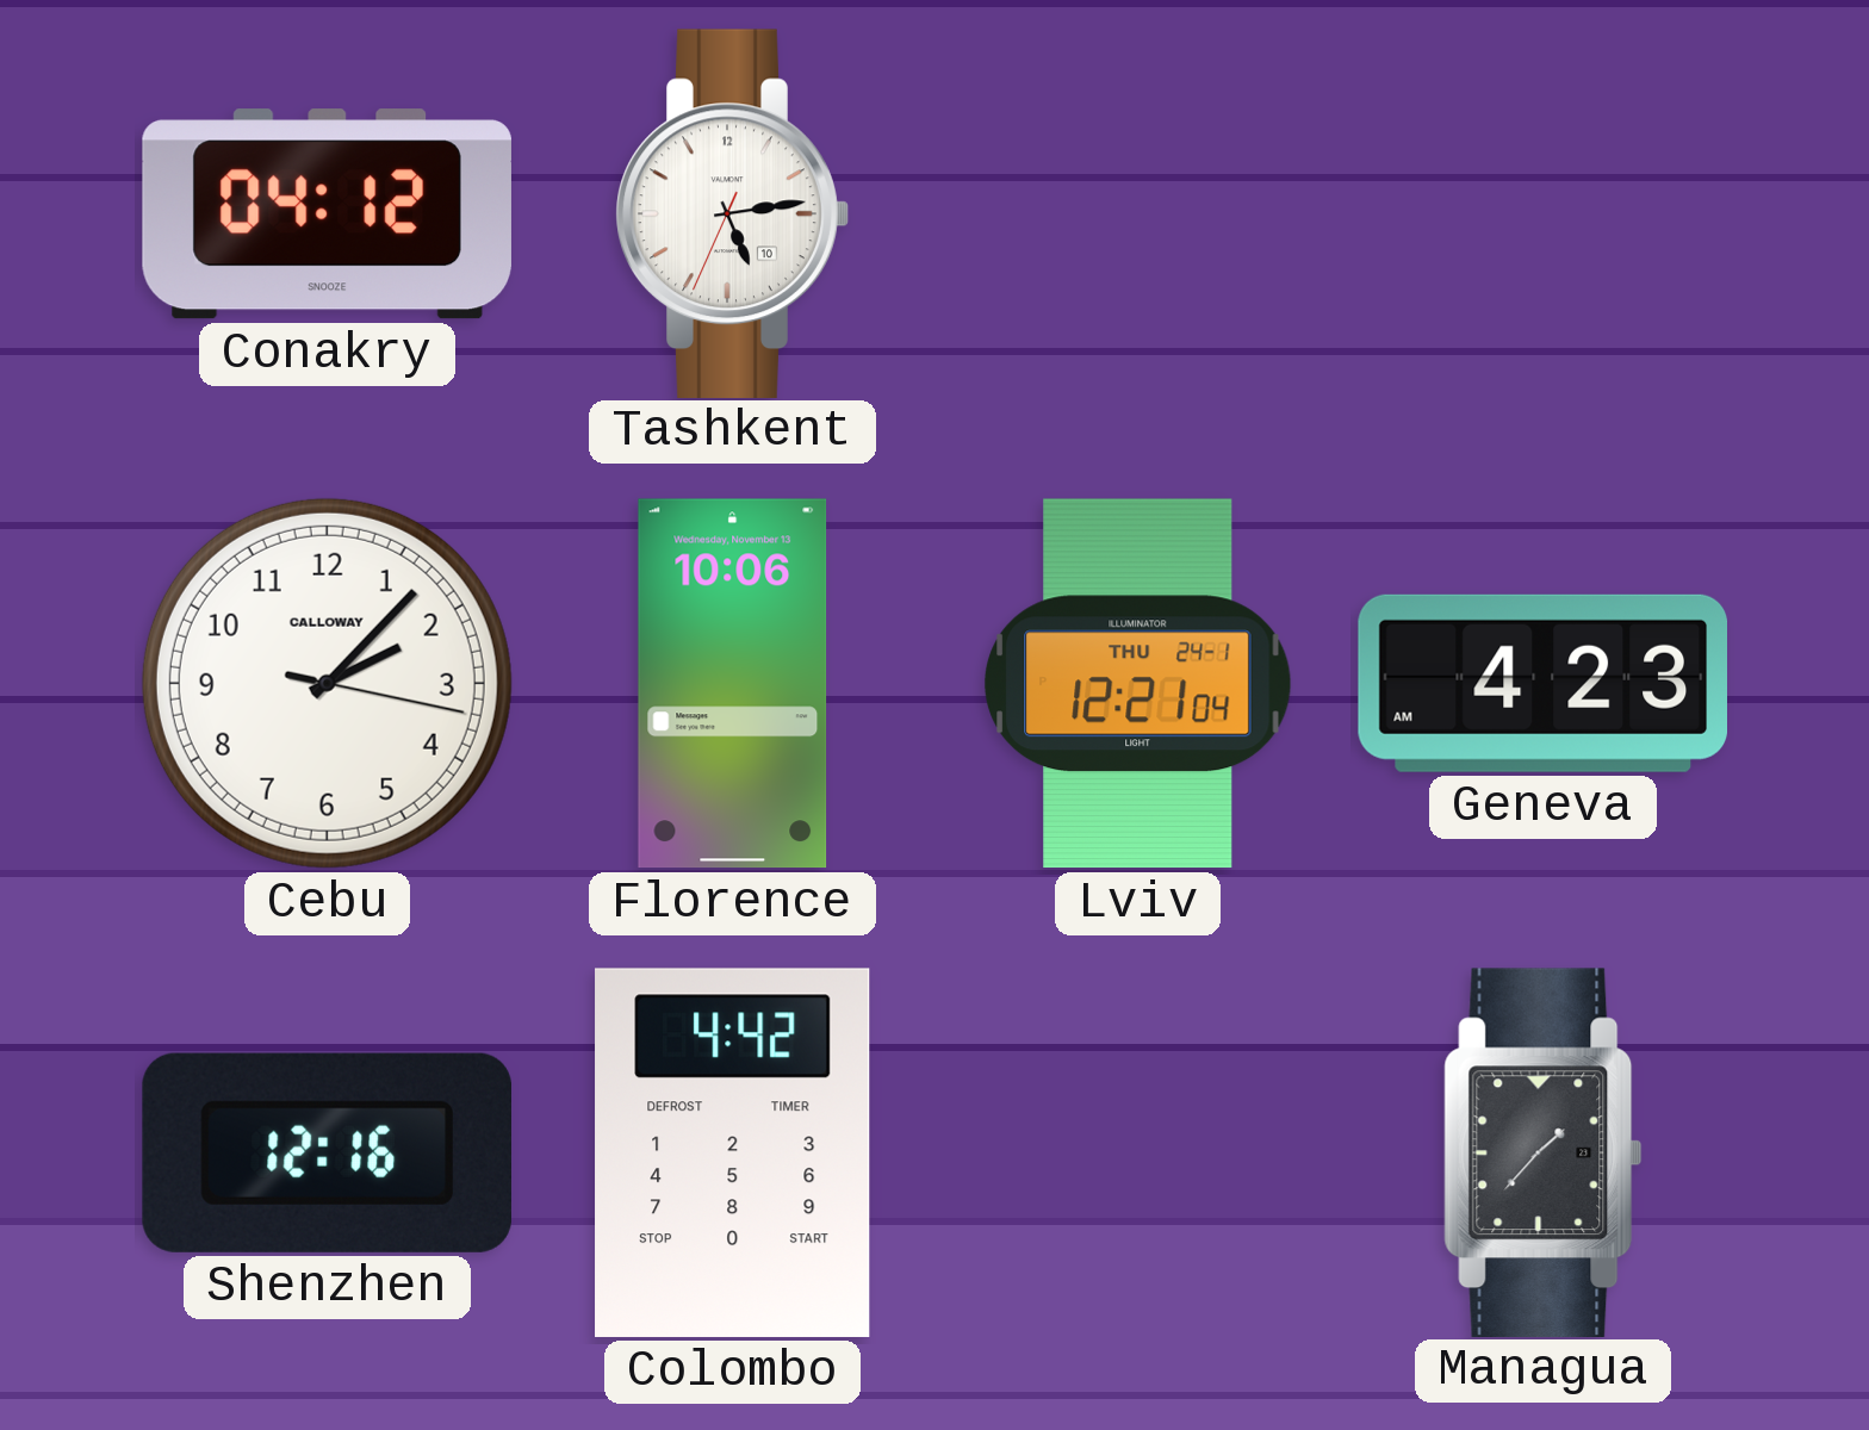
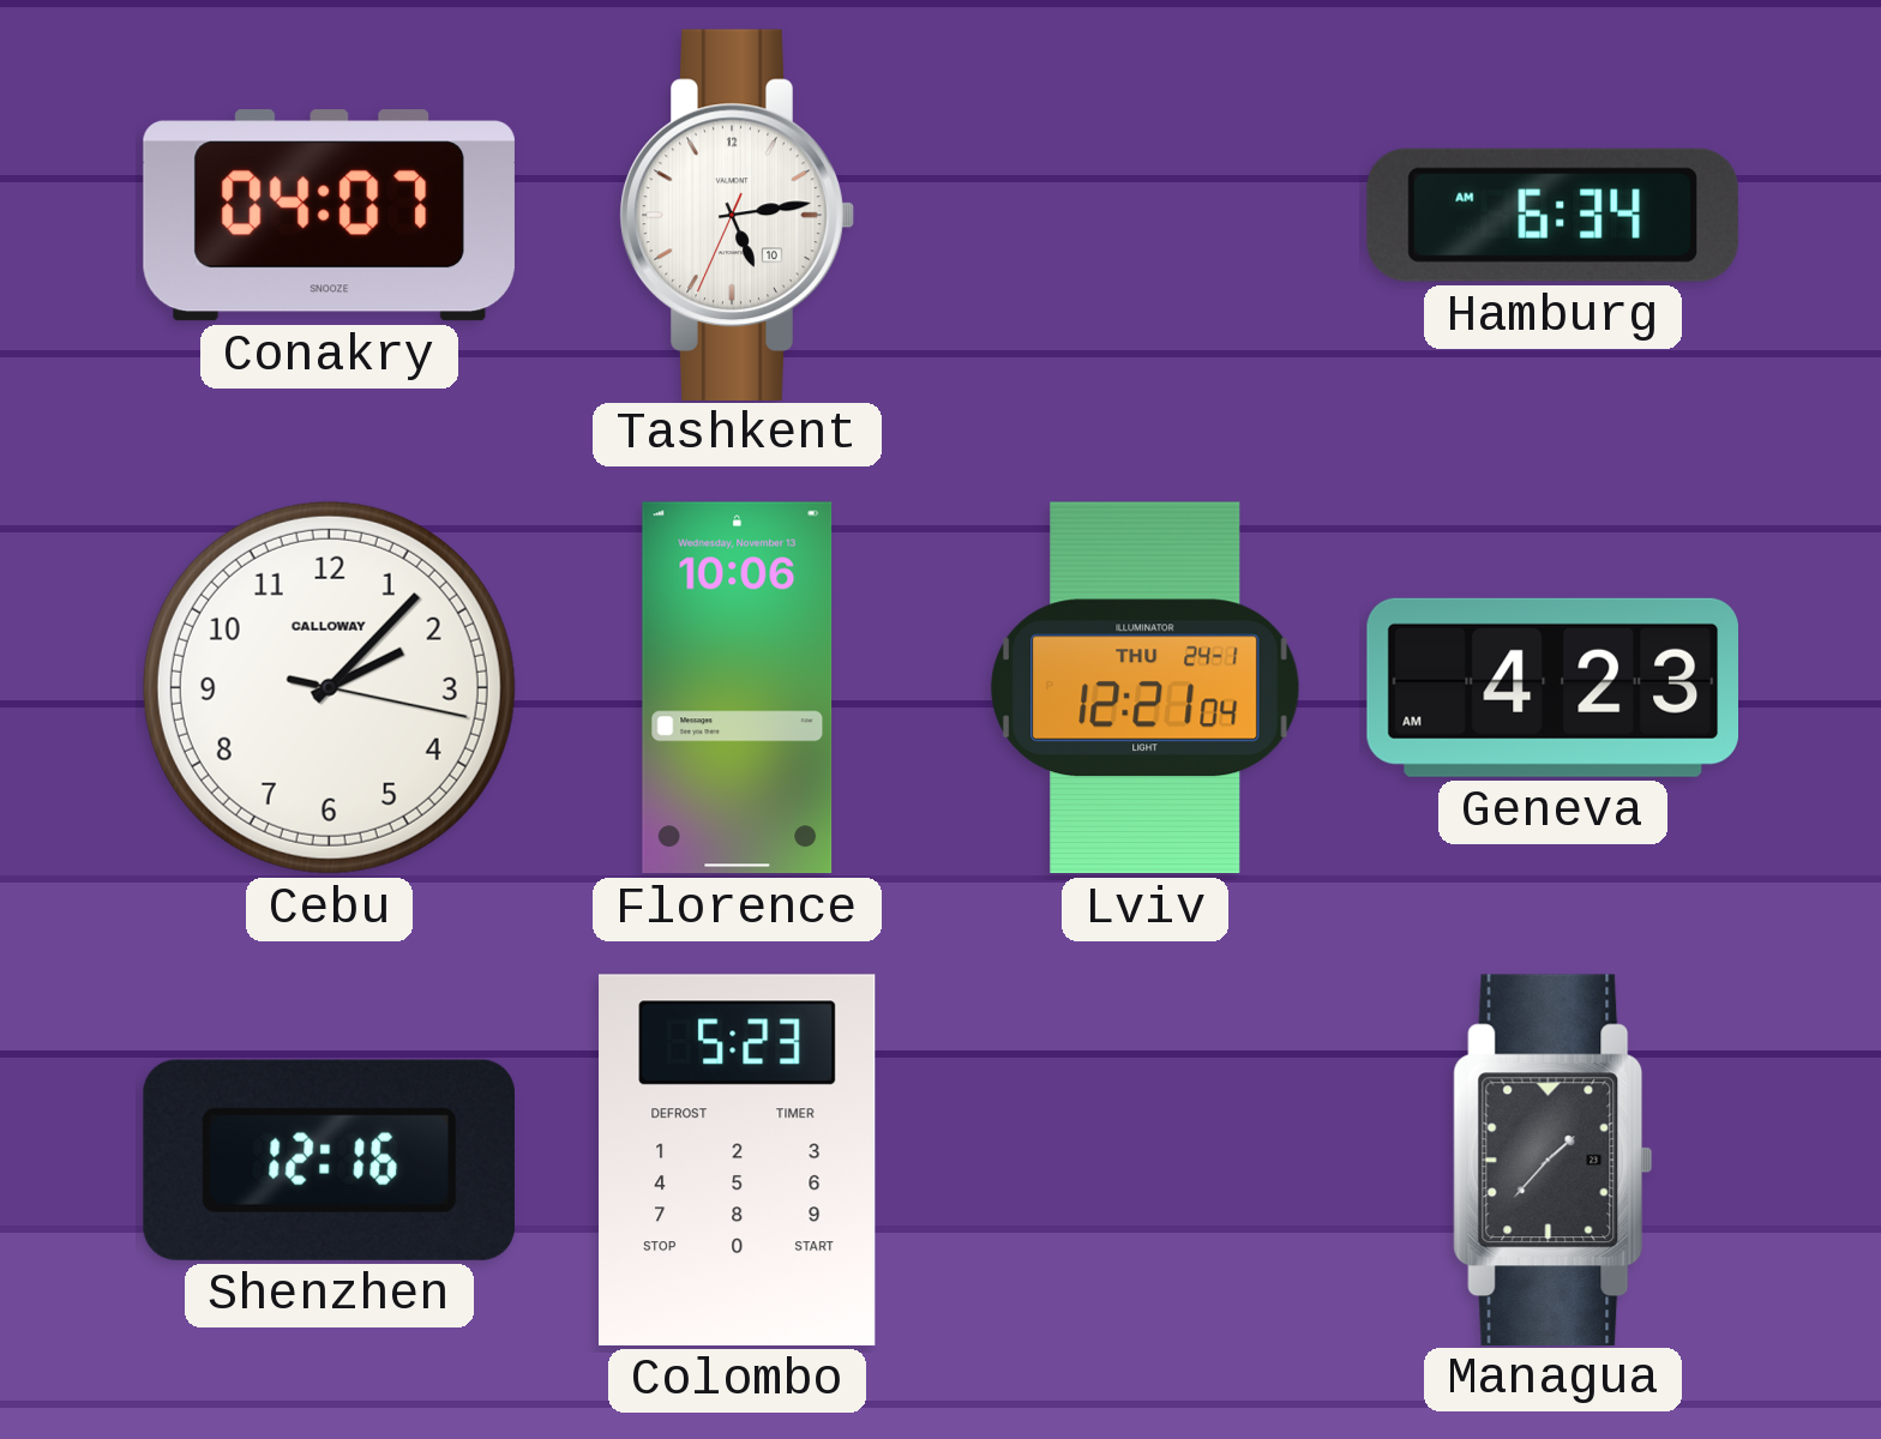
Conakry: 04:12 -> 04:07 (329, 216)
Hamburg: none -> 6:34 (1552, 215)
Colombo: 4:42 -> 5:23 (738, 1160)
